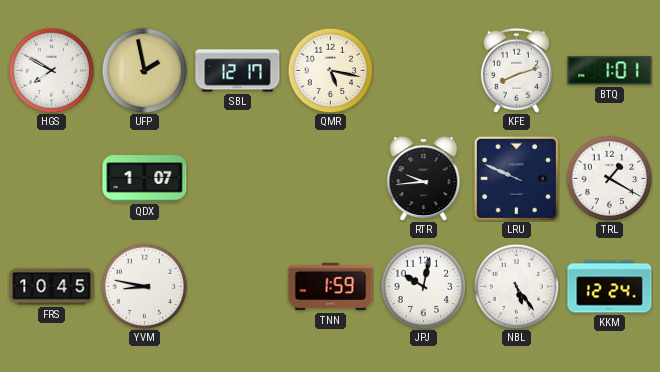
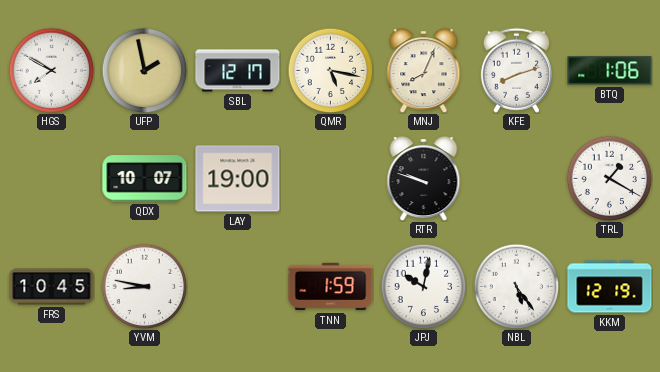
MNJ: none -> 8:04 (424, 71)
BTQ: 1:01 -> 1:06 (610, 71)
QDX: 1:07 -> 10:07 (145, 179)
LAY: none -> 19:00 (238, 179)
RTR: 9:44 -> 9:48 (424, 179)
LRU: 9:49 -> none (516, 178)
KKM: 12:24 -> 12:19 (610, 287)
